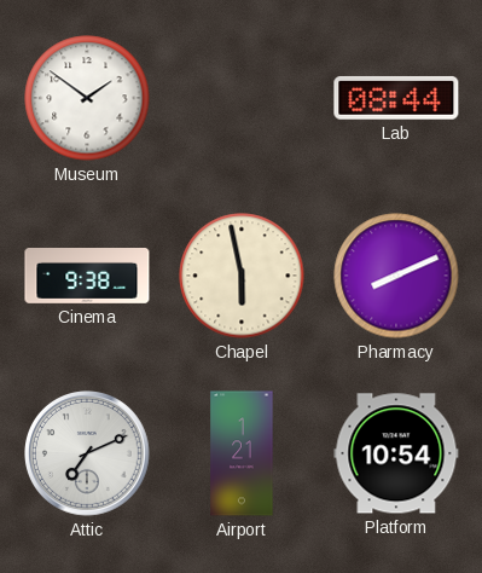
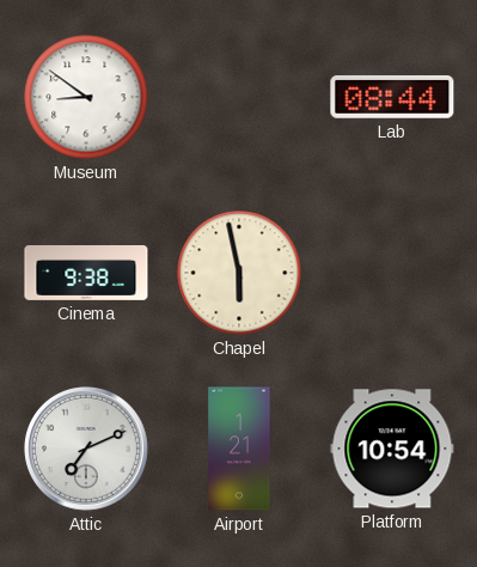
Museum: 1:51 -> 8:51 (86, 97)
Pharmacy: 8:11 -> none (396, 276)
